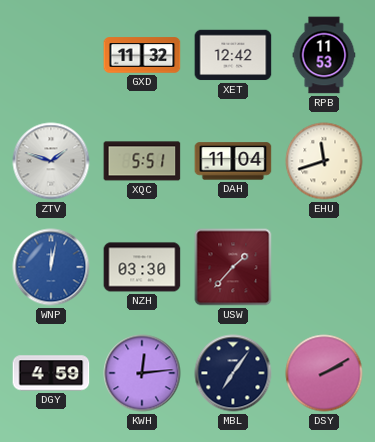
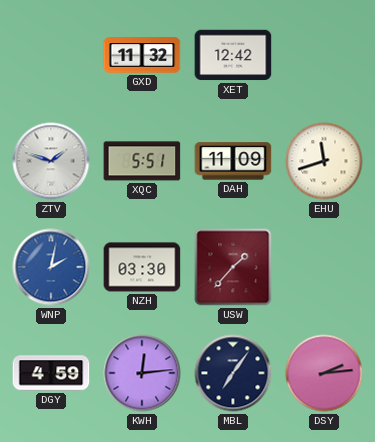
RPB: 11:53 -> none (324, 55)
DAH: 11:04 -> 11:09 (233, 161)
WNP: 12:02 -> 2:02 (51, 267)
DSY: 2:10 -> 2:14 (324, 373)
